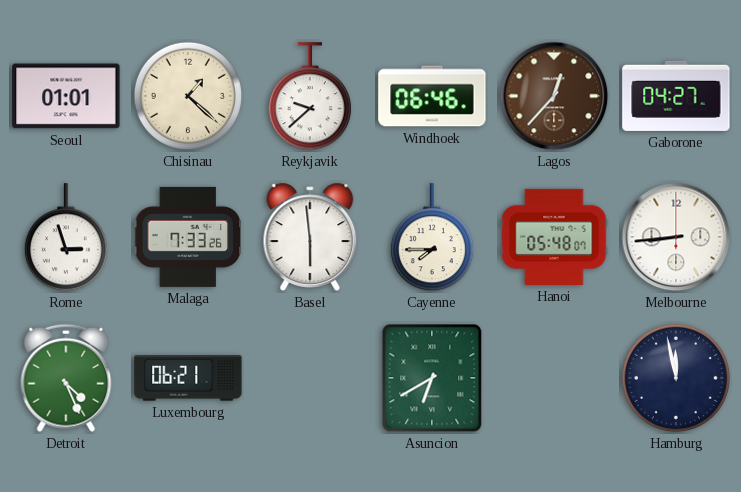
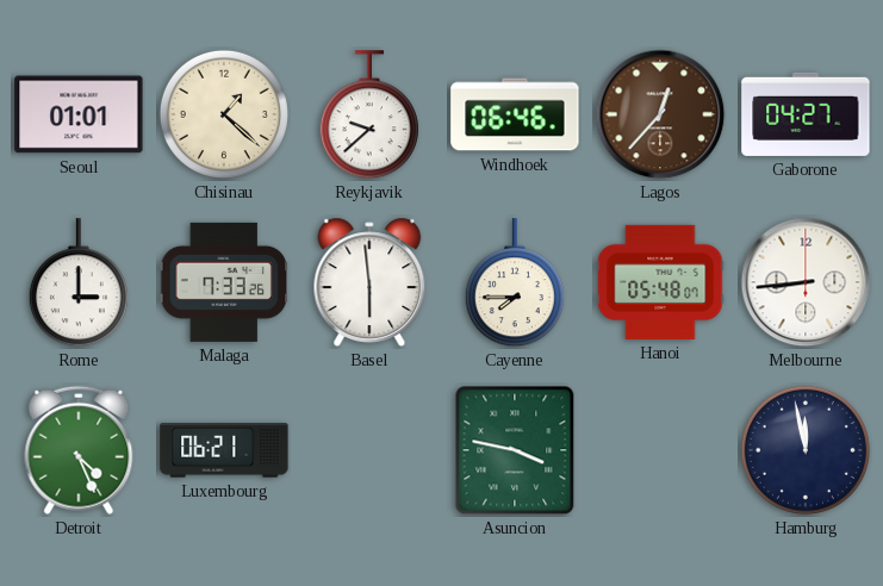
Rome: 2:57 -> 3:00 (79, 283)
Asuncion: 6:40 -> 3:47 (515, 450)
